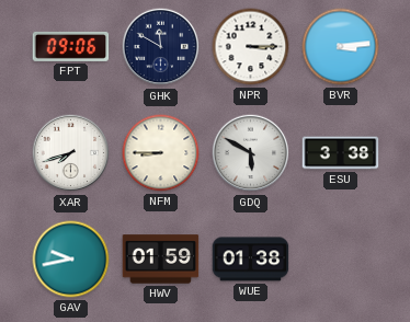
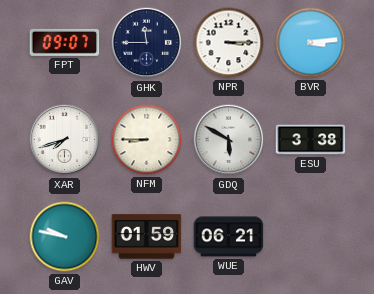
FPT: 09:06 -> 09:07 (65, 42)
GHK: 11:50 -> 11:45 (147, 43)
GAV: 9:43 -> 9:47 (65, 237)
WUE: 01:38 -> 06:21 (229, 237)
